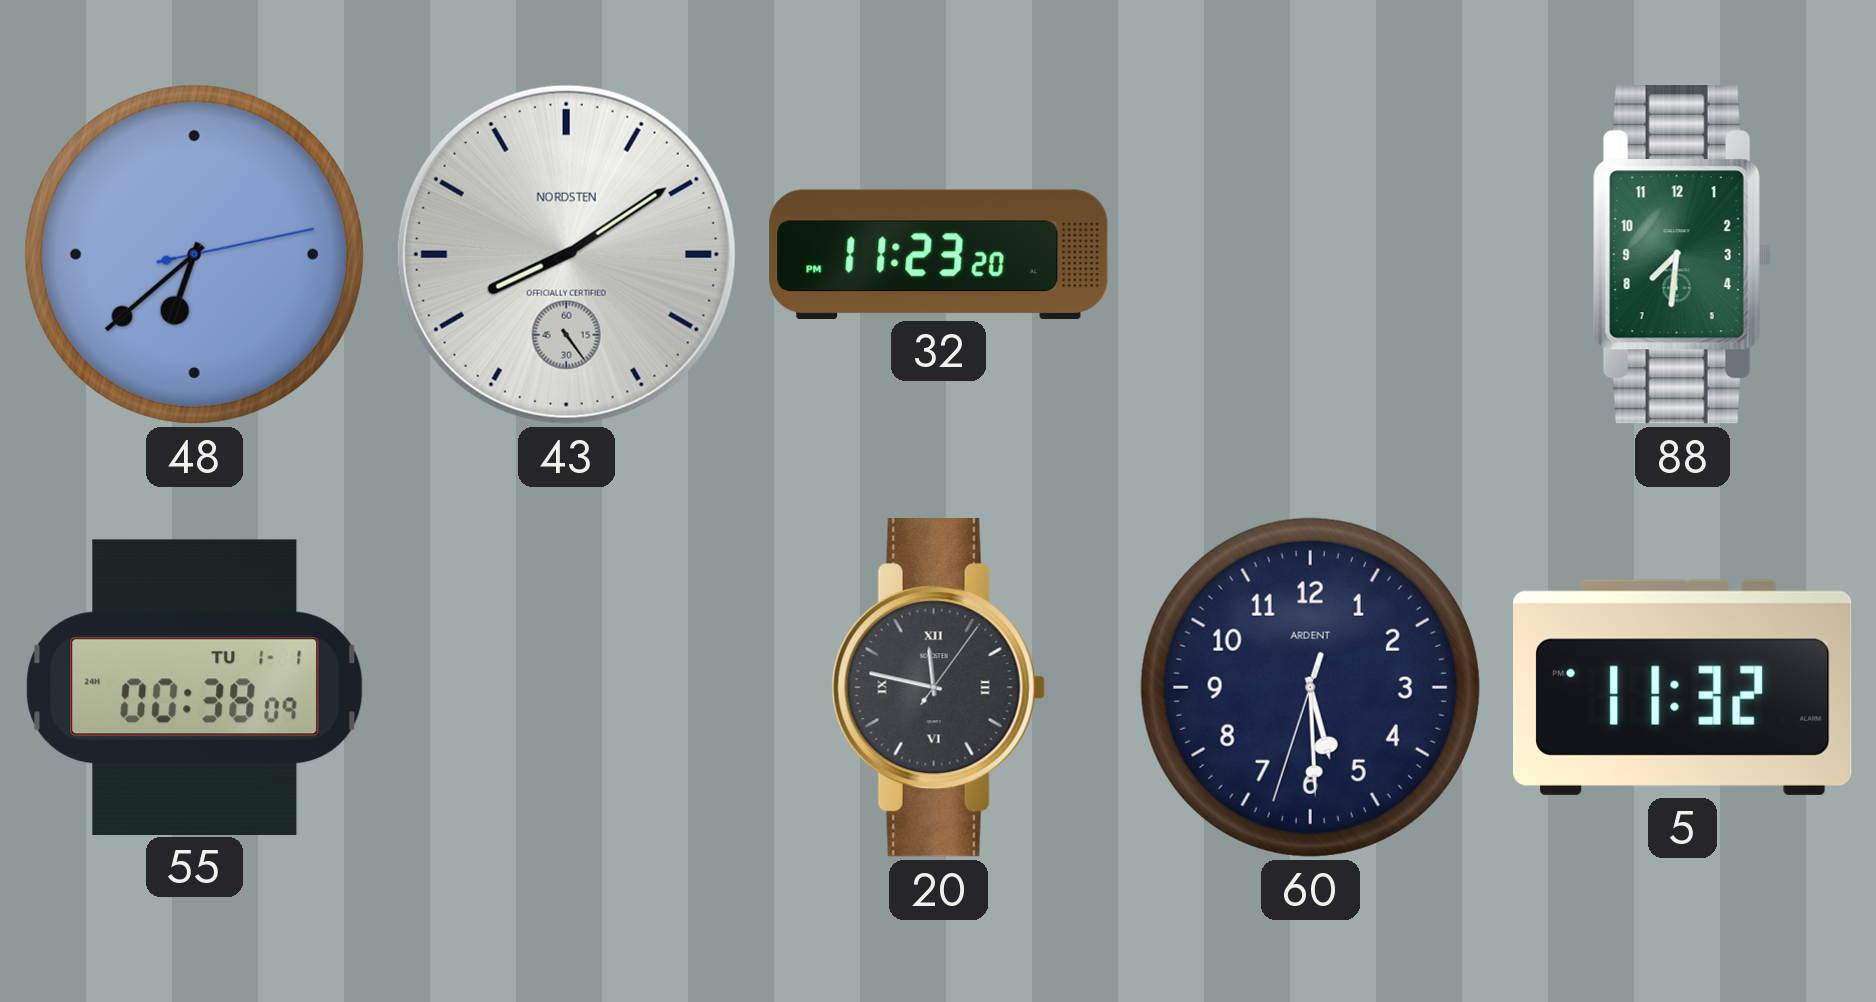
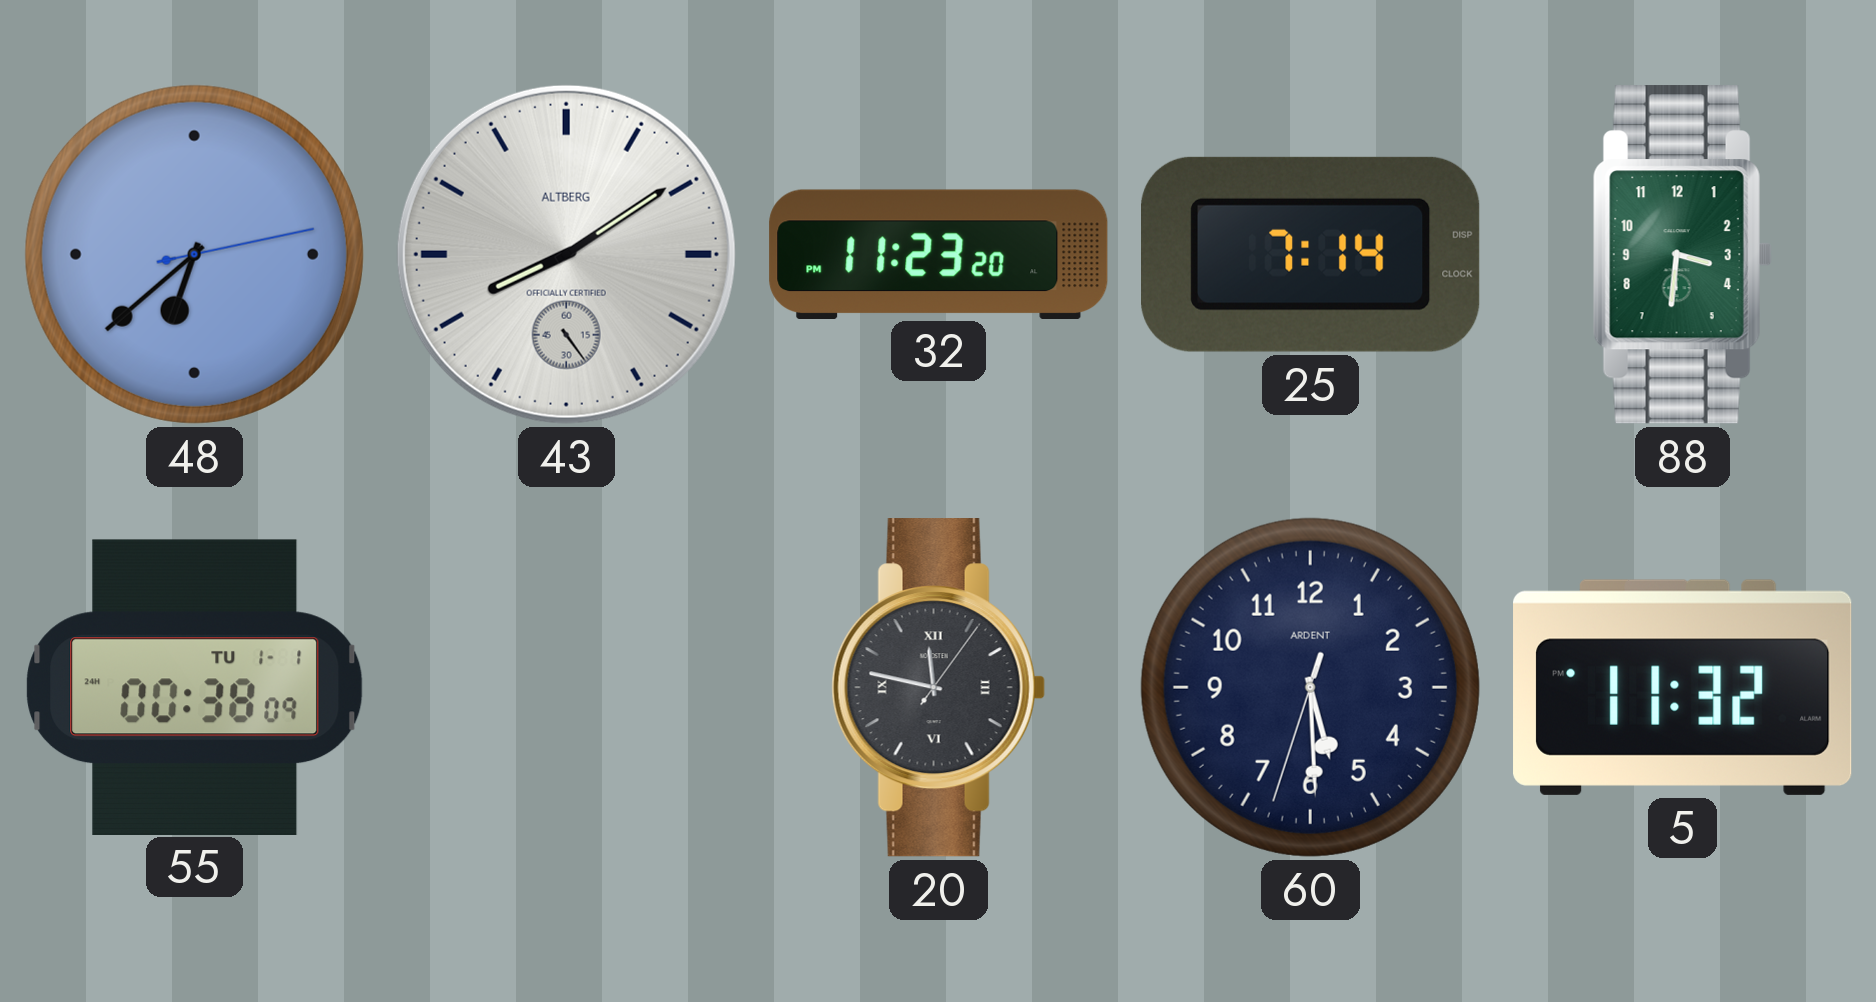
43 brand: NORDSTEN -> ALTBERG (566, 254)
25: none -> 7:14 (1311, 254)
88: 7:31 -> 3:31 (1682, 255)
